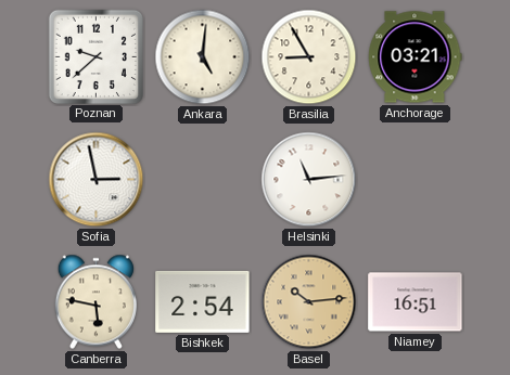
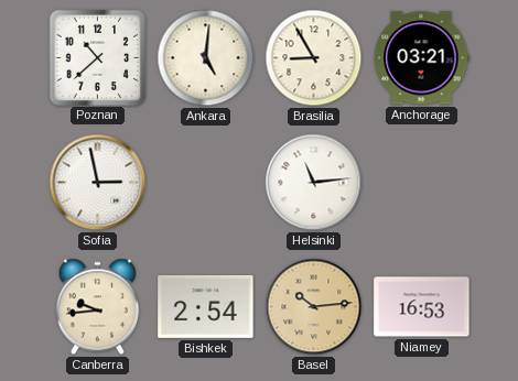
Poznan: 9:38 -> 10:38 (97, 57)
Canberra: 5:47 -> 9:44 (97, 307)
Niamey: 16:51 -> 16:53 (422, 307)
